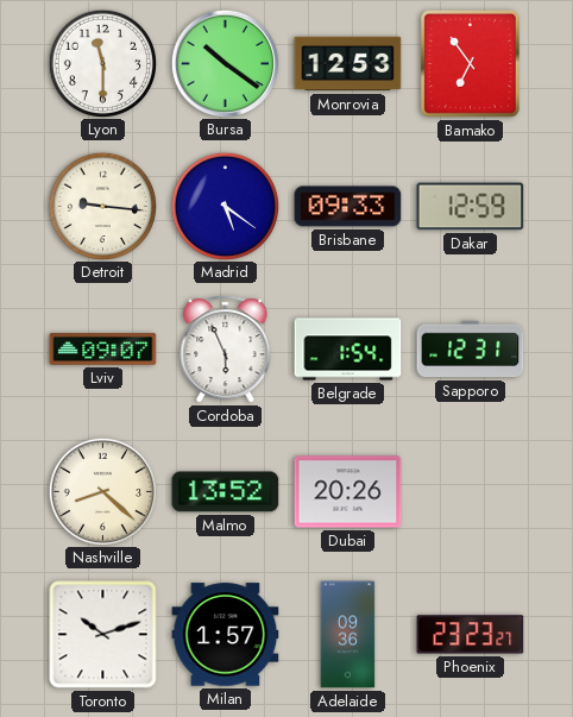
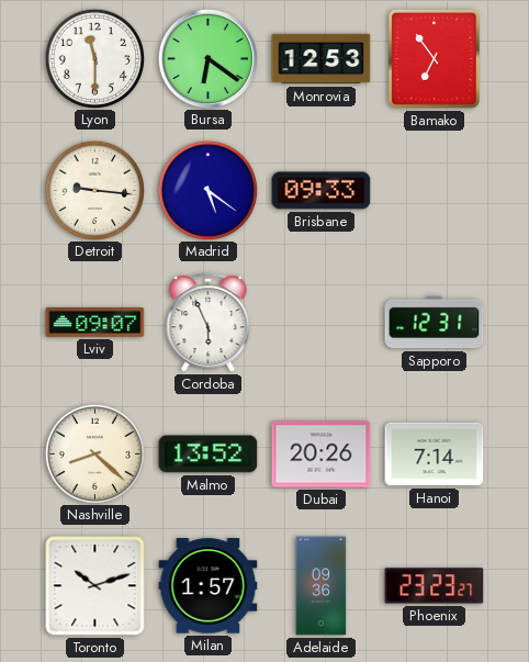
Bursa: 10:21 -> 6:21 (207, 58)
Dakar: 12:59 -> none (471, 207)
Belgrade: 1:54 -> none (348, 350)
Hanoi: none -> 7:14 (435, 455)
